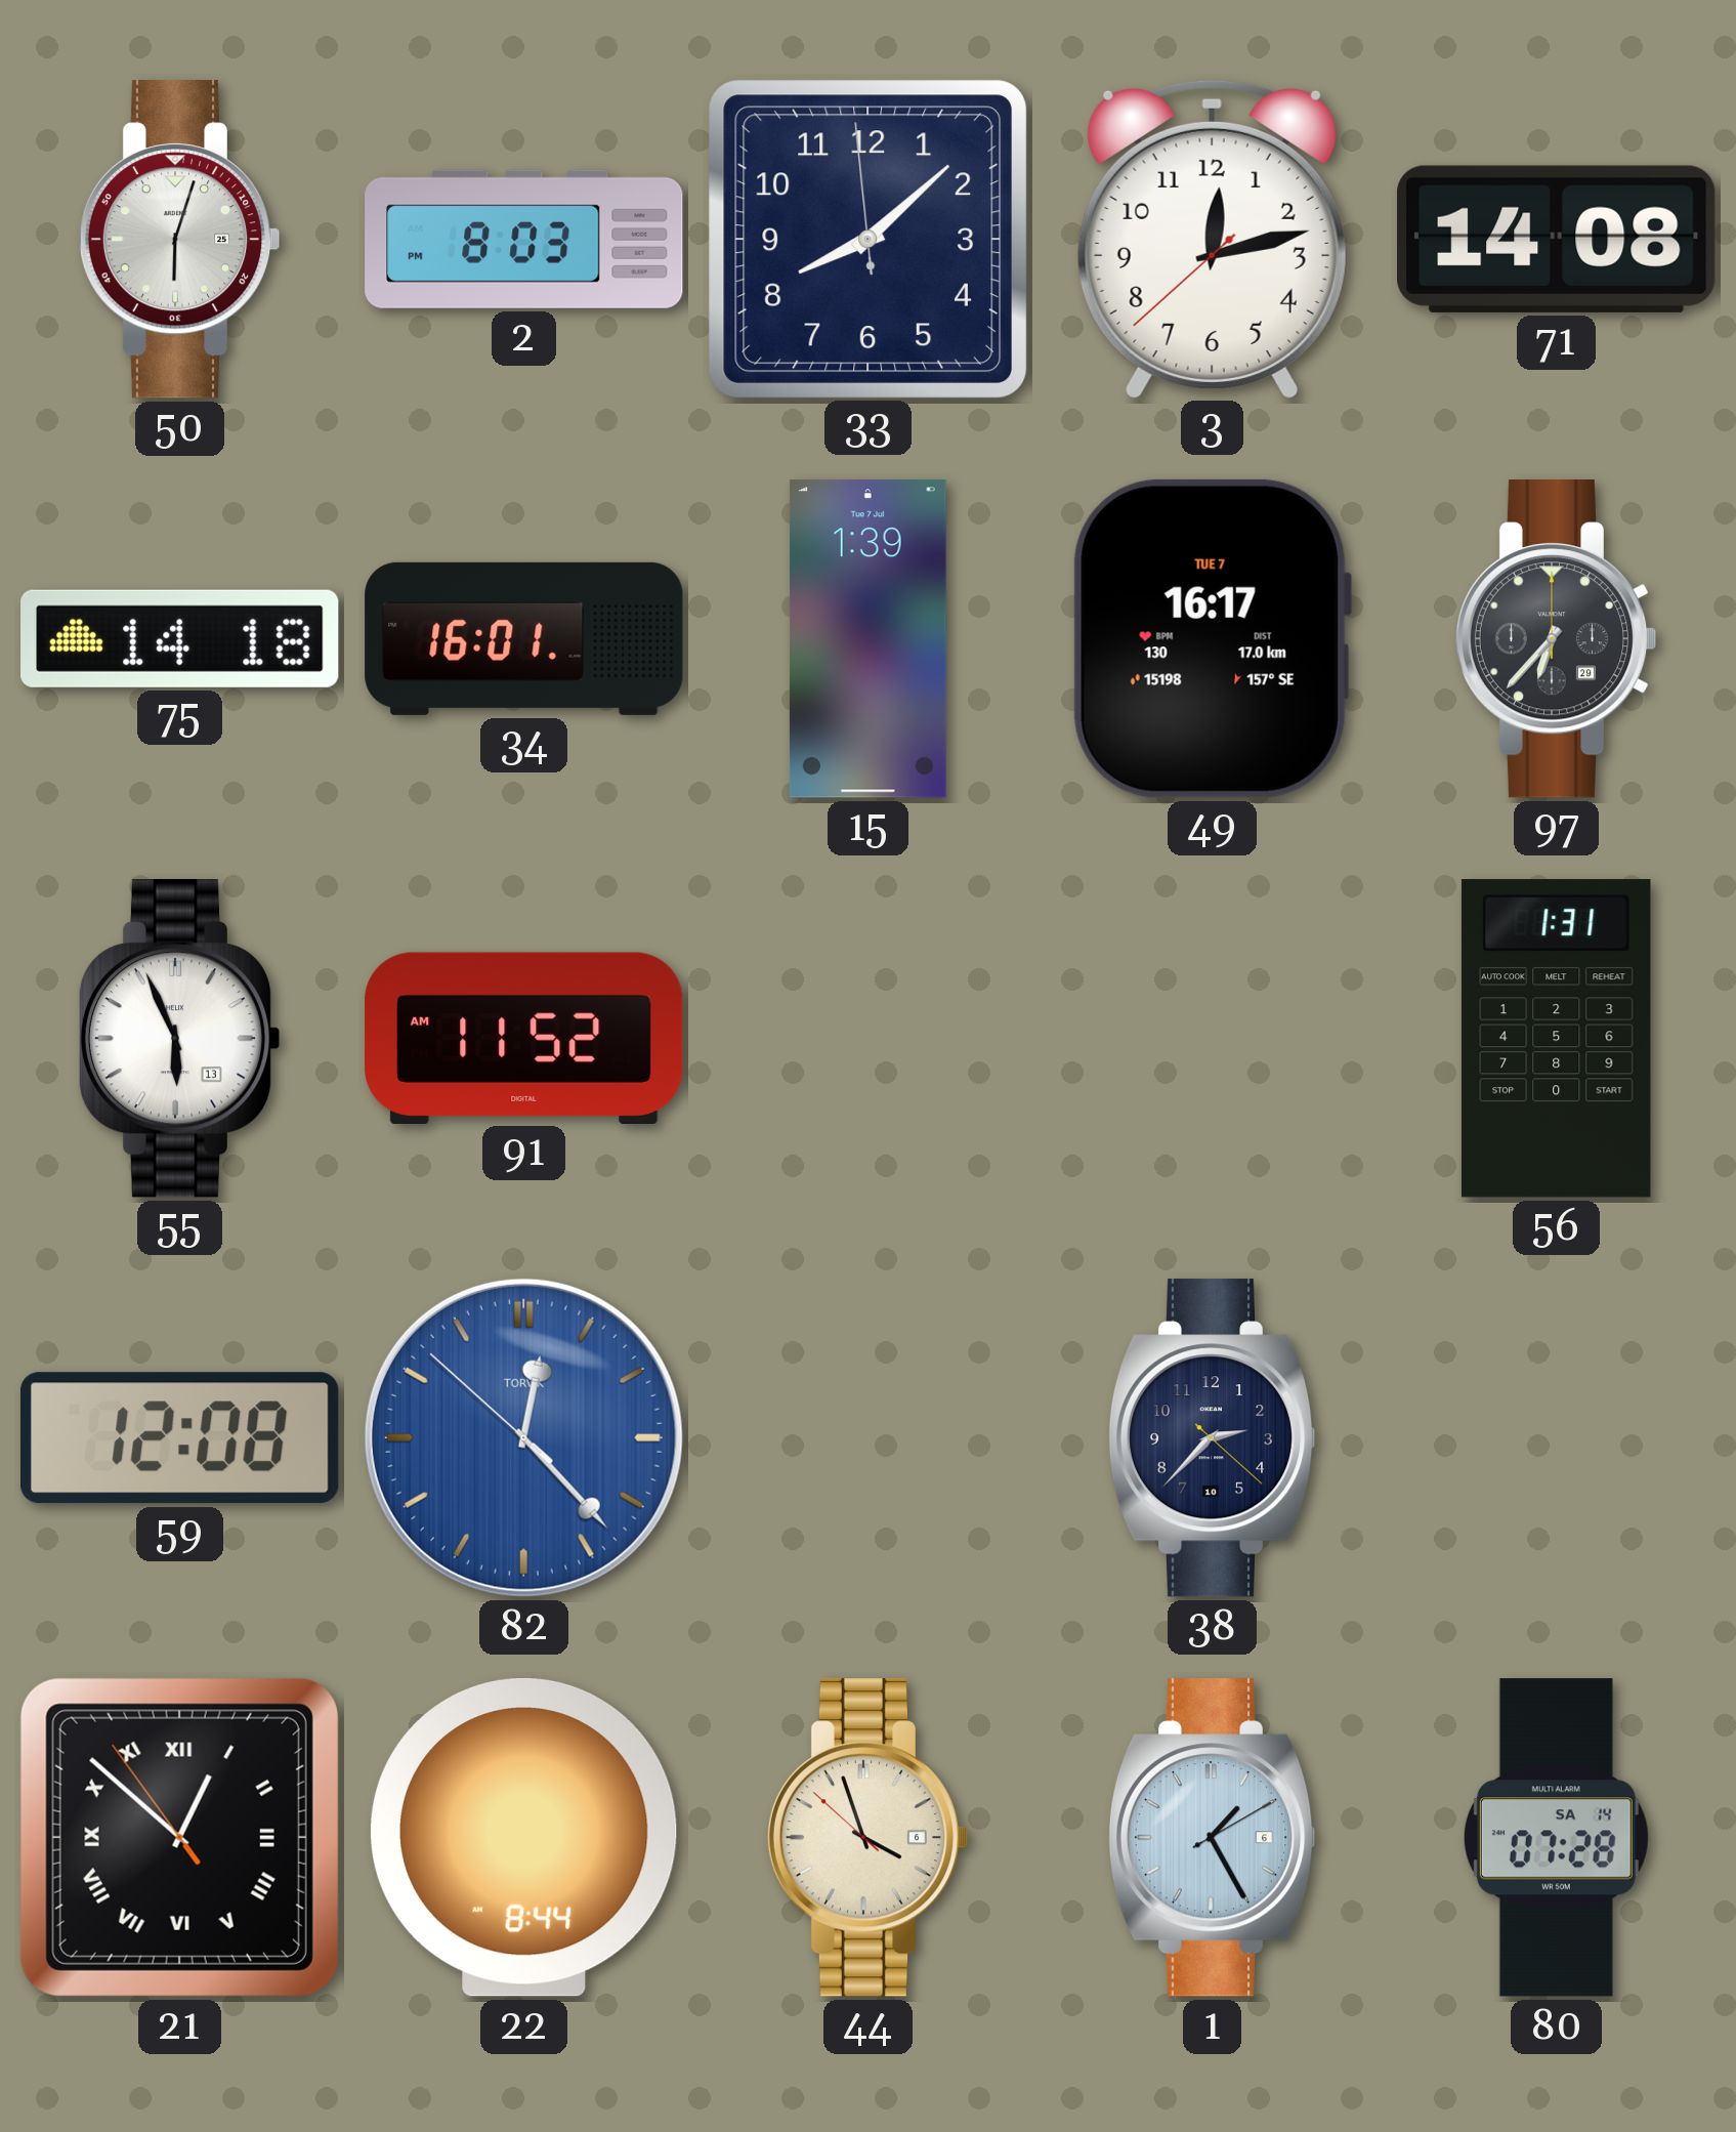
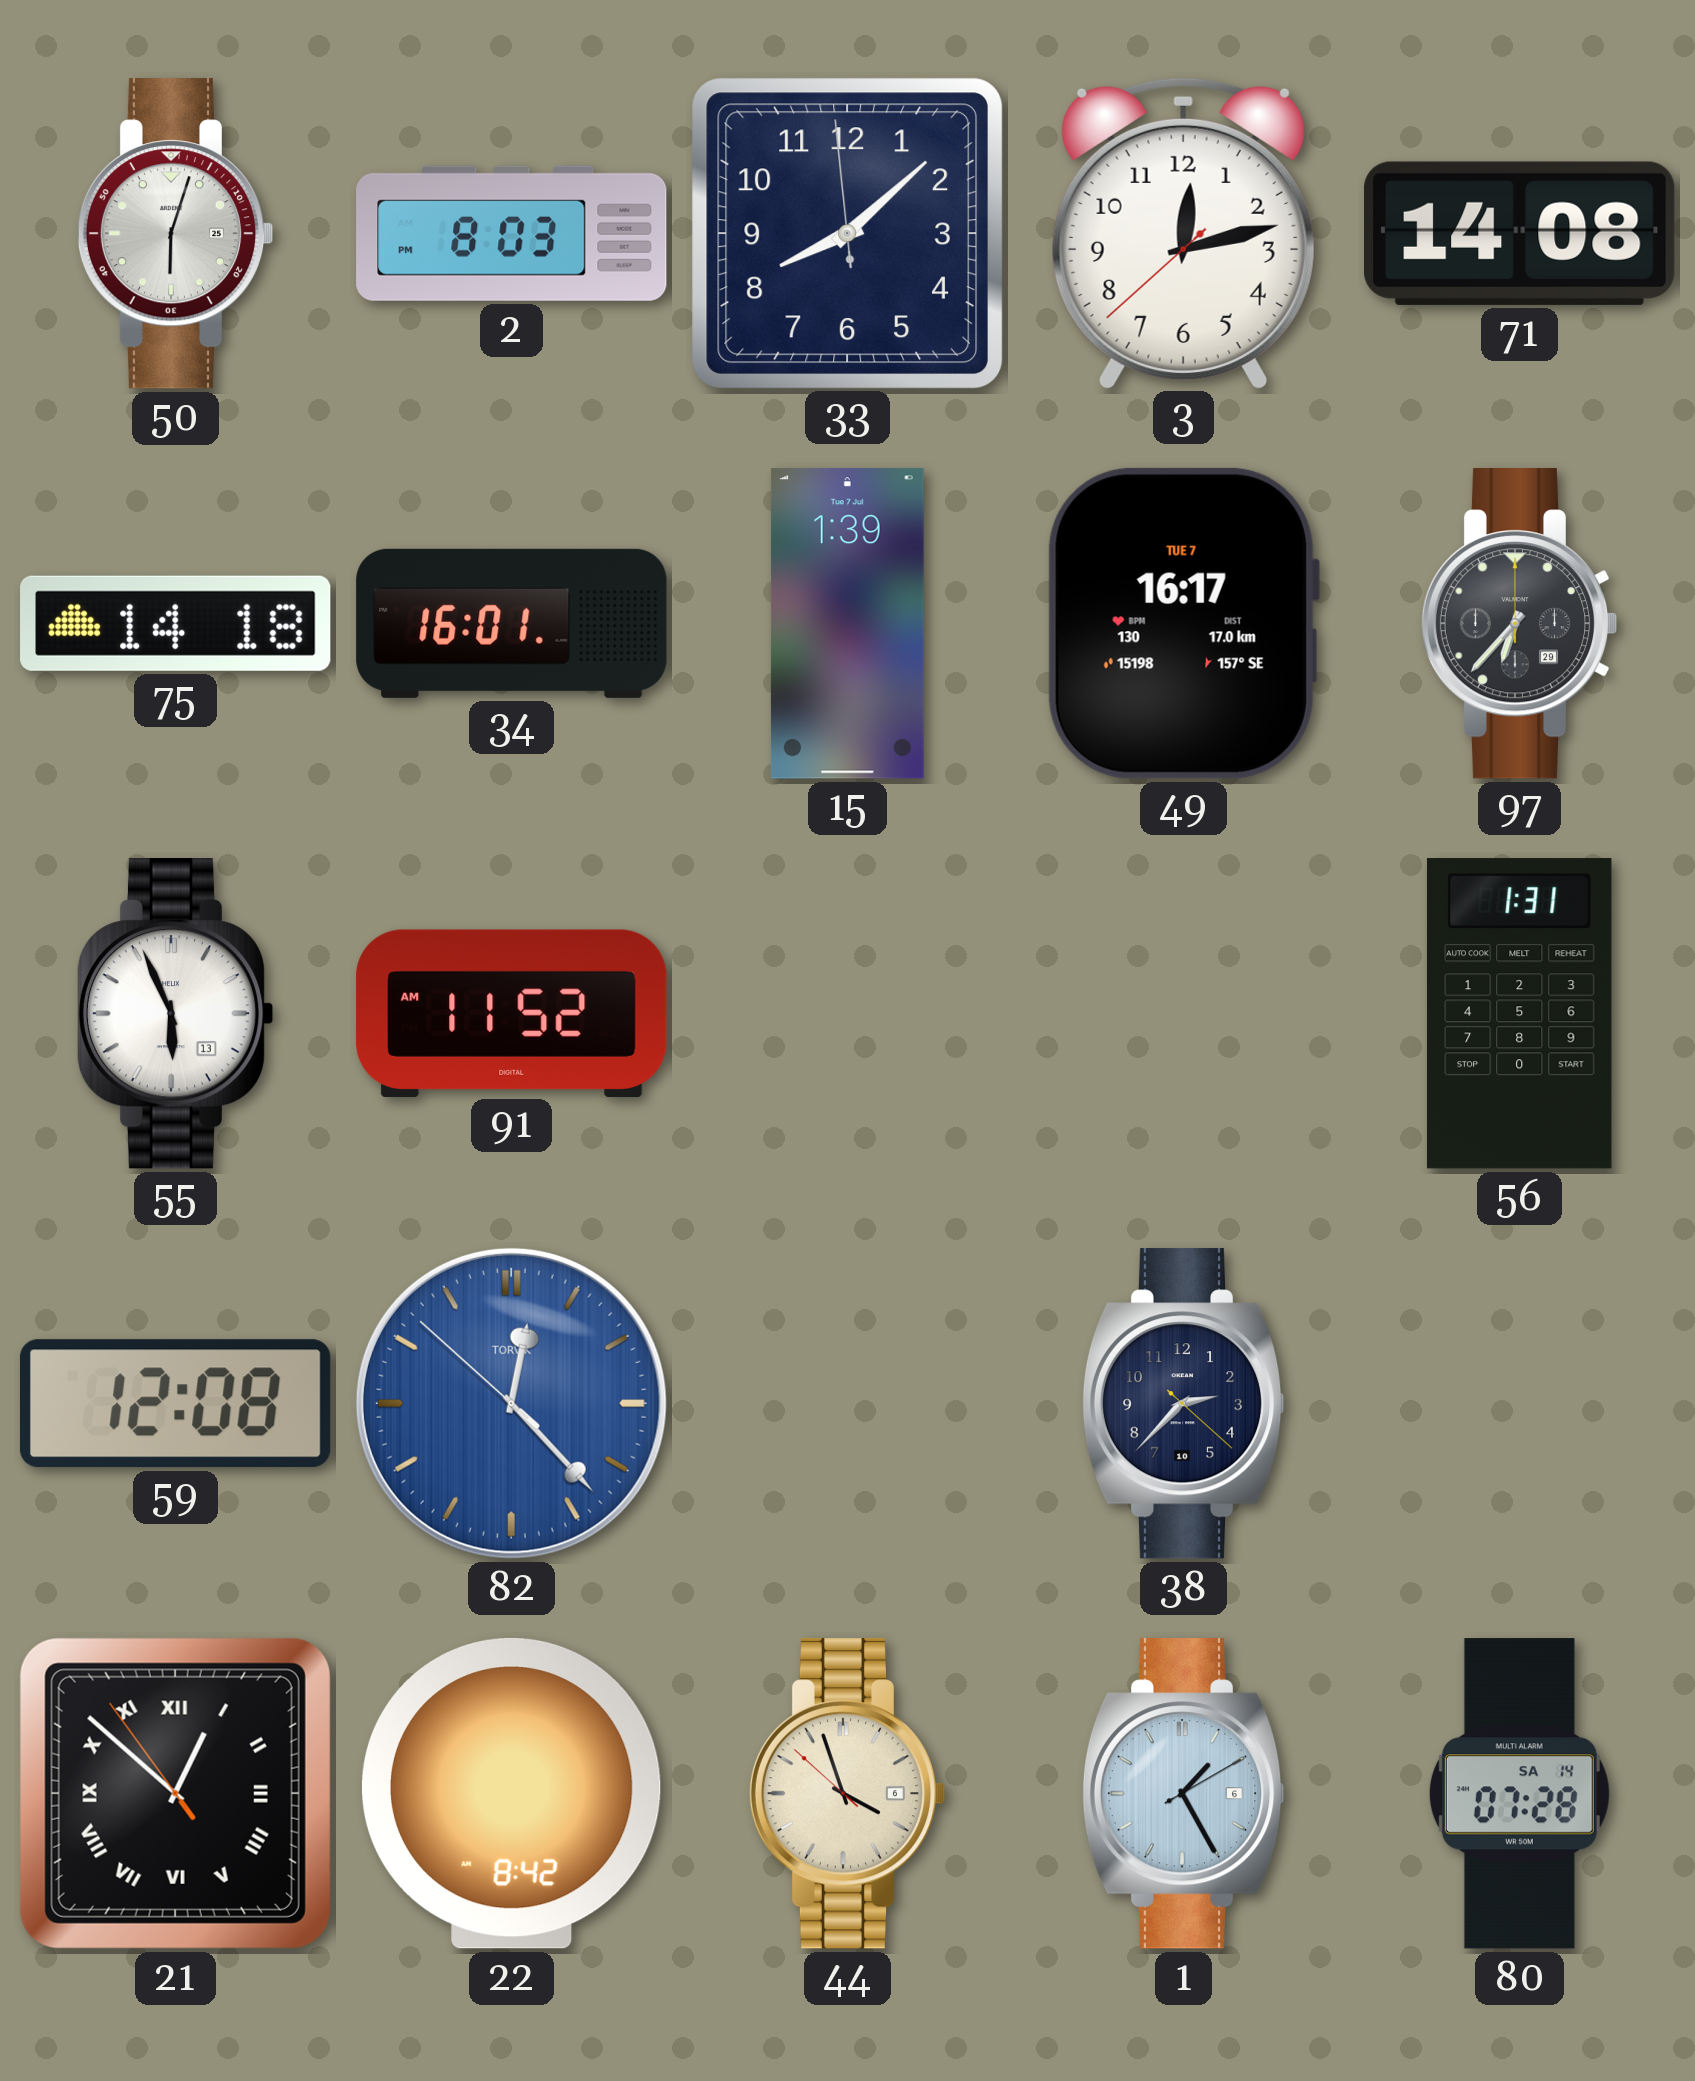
22: 8:44 -> 8:42 (511, 1793)
